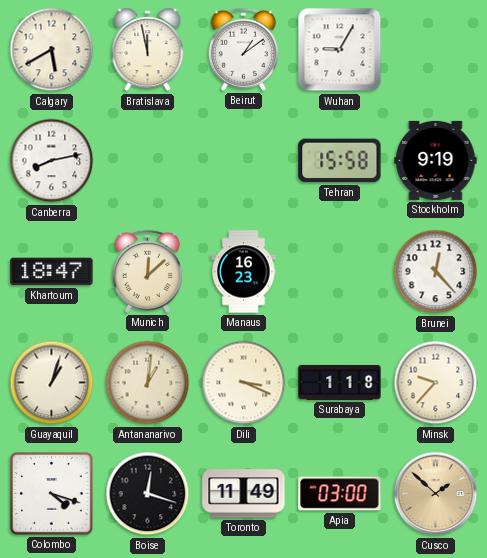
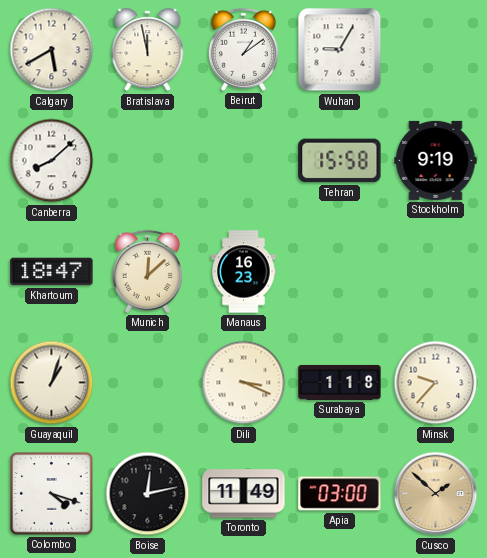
Canberra: 8:13 -> 8:08 (52, 161)
Brunei: 12:23 -> none (436, 272)
Antananarivo: 1:01 -> none (148, 383)
Boise: 12:18 -> 12:13 (148, 494)
